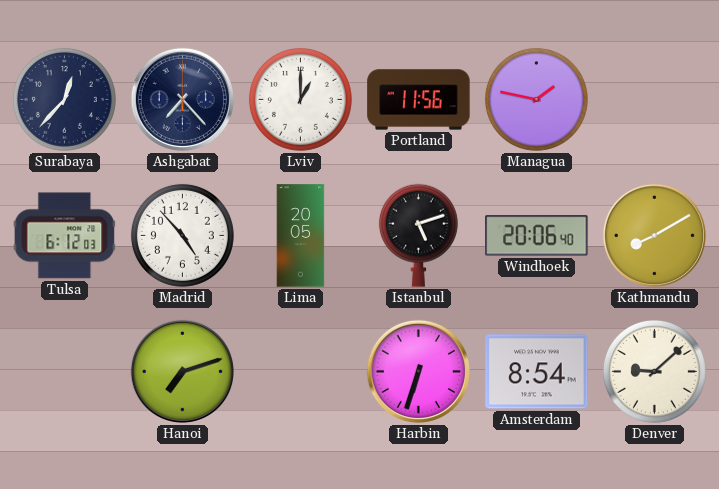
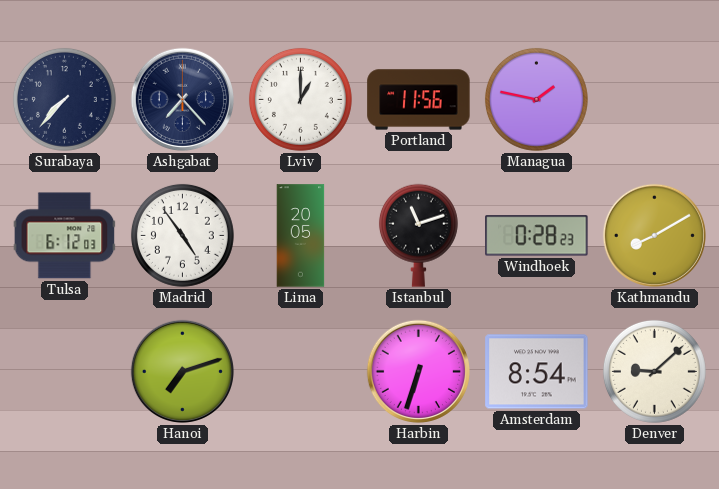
Surabaya: 12:37 -> 7:37 (64, 99)
Madrid: 4:53 -> 4:54 (182, 235)
Istanbul: 5:12 -> 11:12 (418, 235)
Windhoek: 20:06 -> 0:28 (537, 236)
